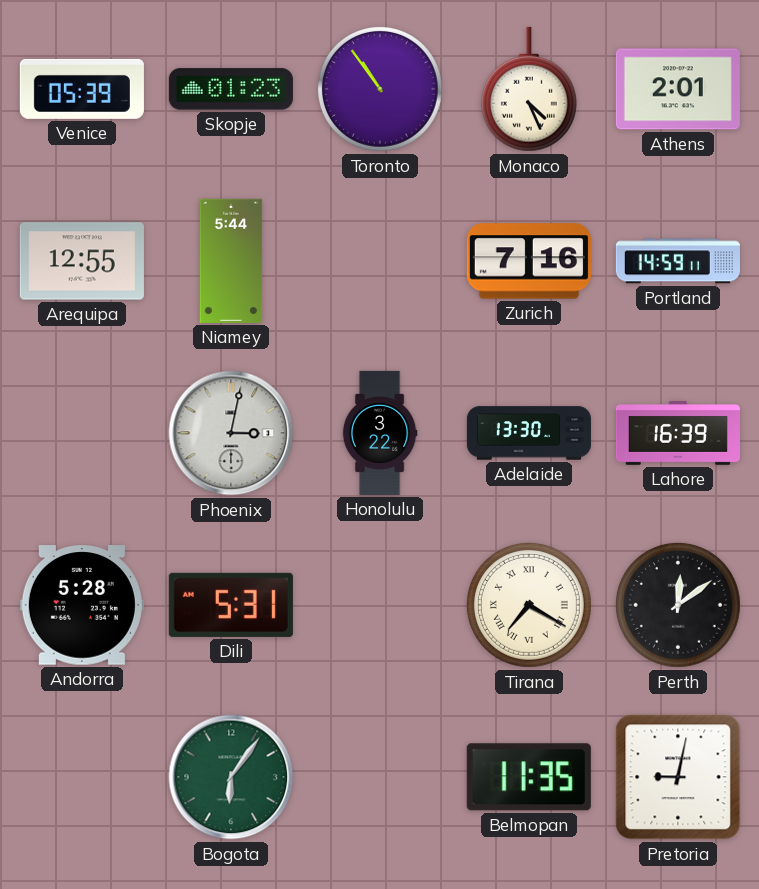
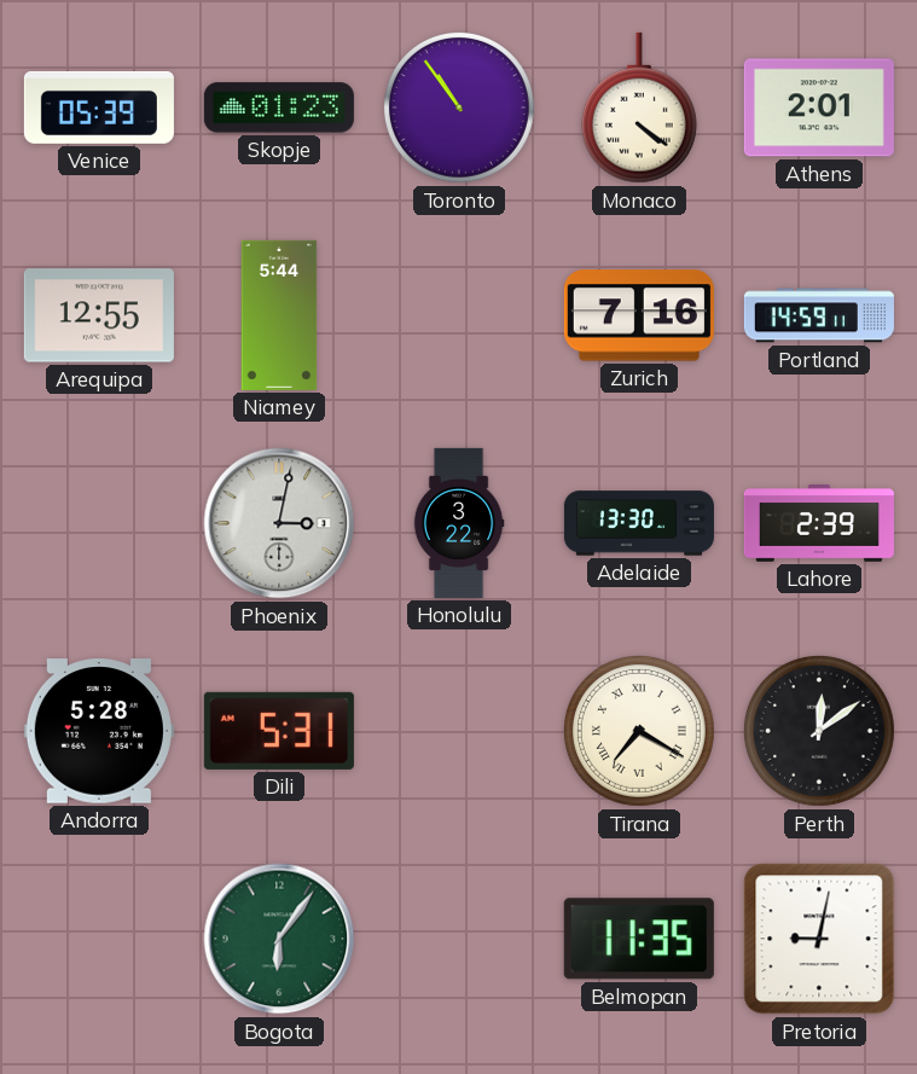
Monaco: 4:26 -> 4:21 (639, 108)
Lahore: 16:39 -> 2:39 (819, 524)
